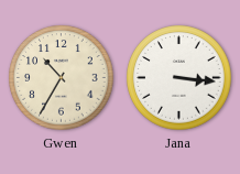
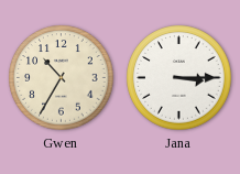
Jana: 3:16 -> 3:15 (179, 78)
